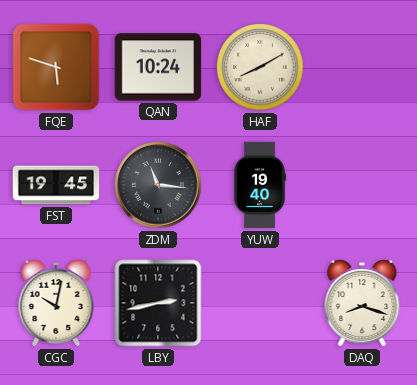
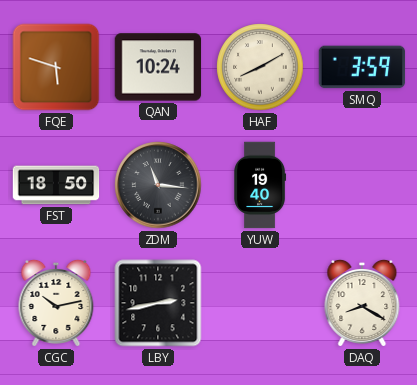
SMQ: none -> 3:59 (362, 67)
FST: 19:45 -> 18:50 (56, 185)
CGC: 10:02 -> 10:13 (56, 303)
DAQ: 8:18 -> 8:20 (362, 303)
